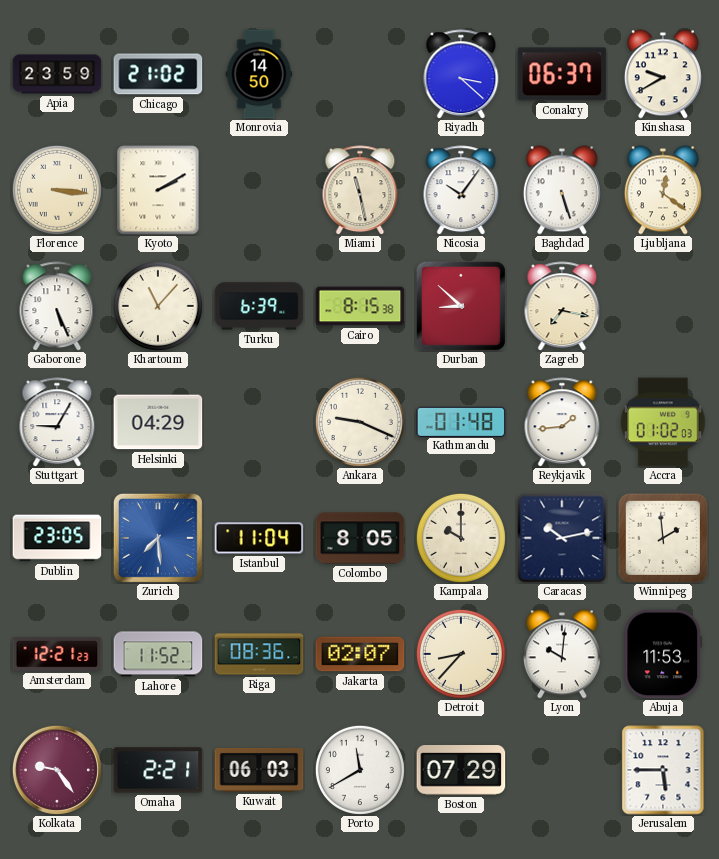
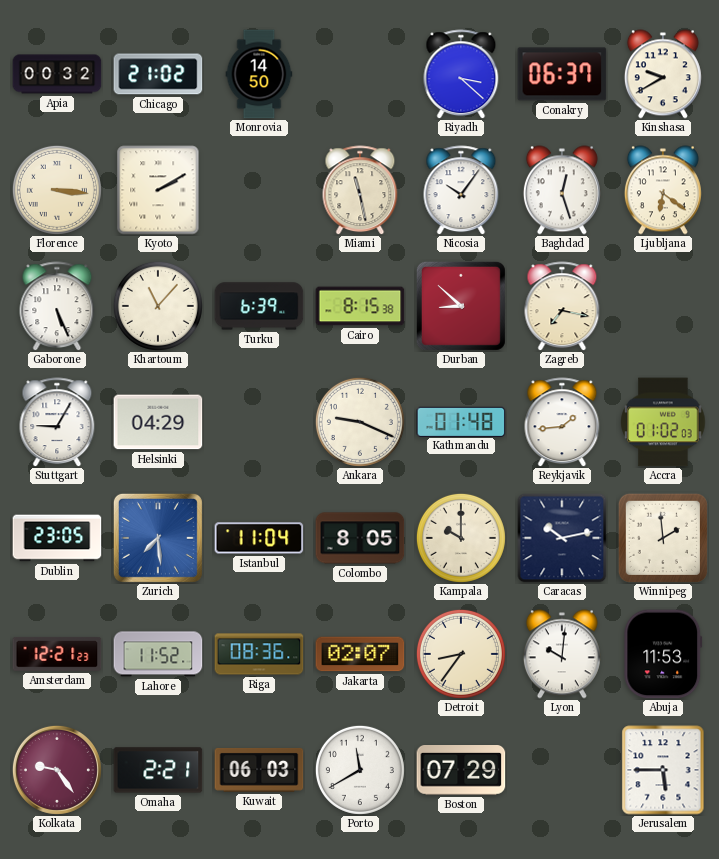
Apia: 23:59 -> 00:32 (57, 74)
Baghdad: 5:27 -> 12:27 (562, 190)
Ljubljana: 12:21 -> 6:21 (663, 190)
Detroit: 8:37 -> 8:36 (461, 654)
